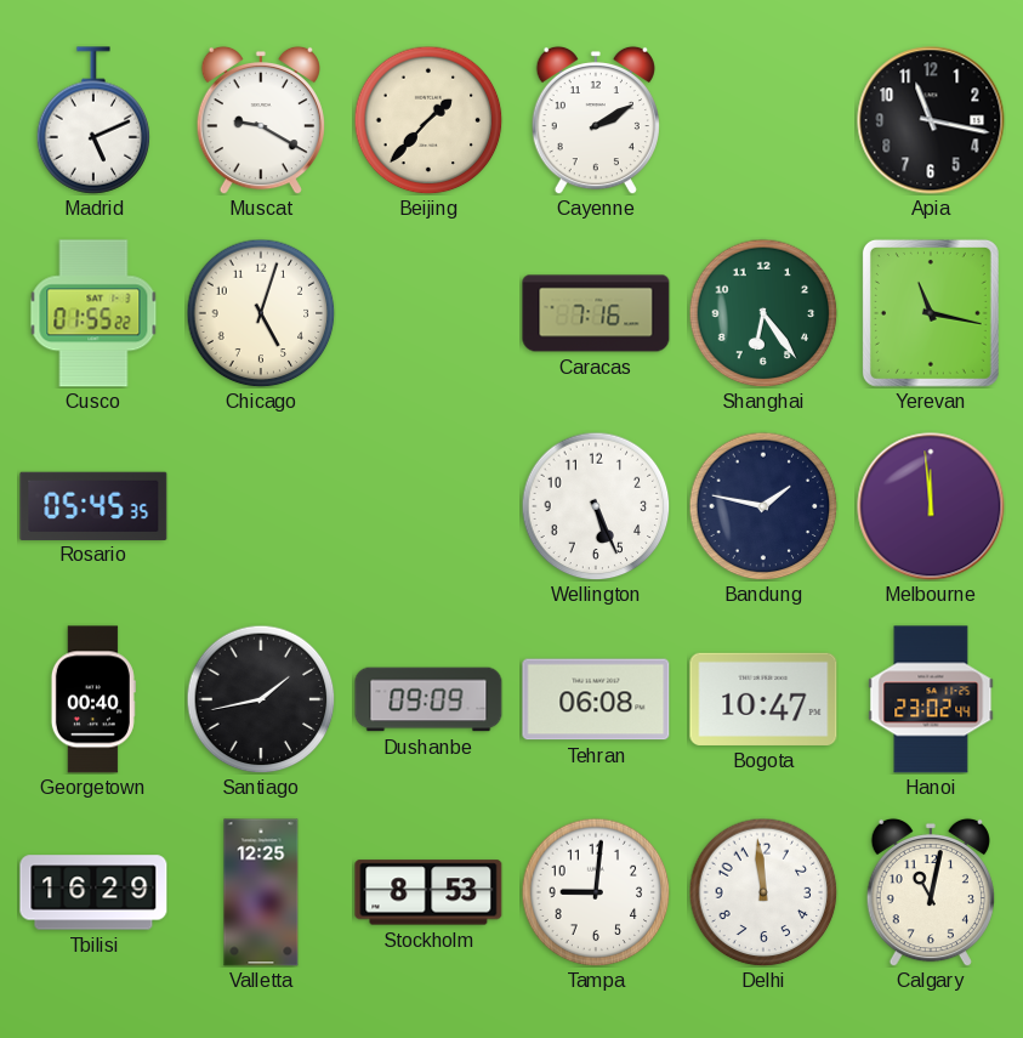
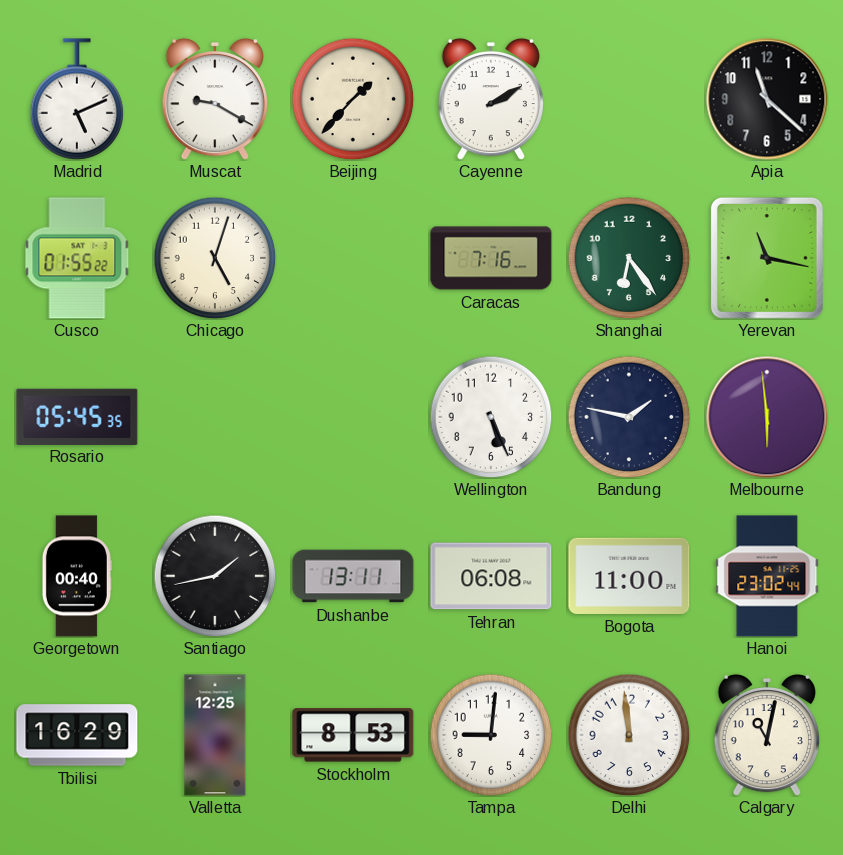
Apia: 11:17 -> 11:22 (767, 99)
Melbourne: 11:59 -> 5:59 (767, 417)
Dushanbe: 09:09 -> 13:11 (353, 576)
Bogota: 10:47 -> 11:00 (629, 576)
